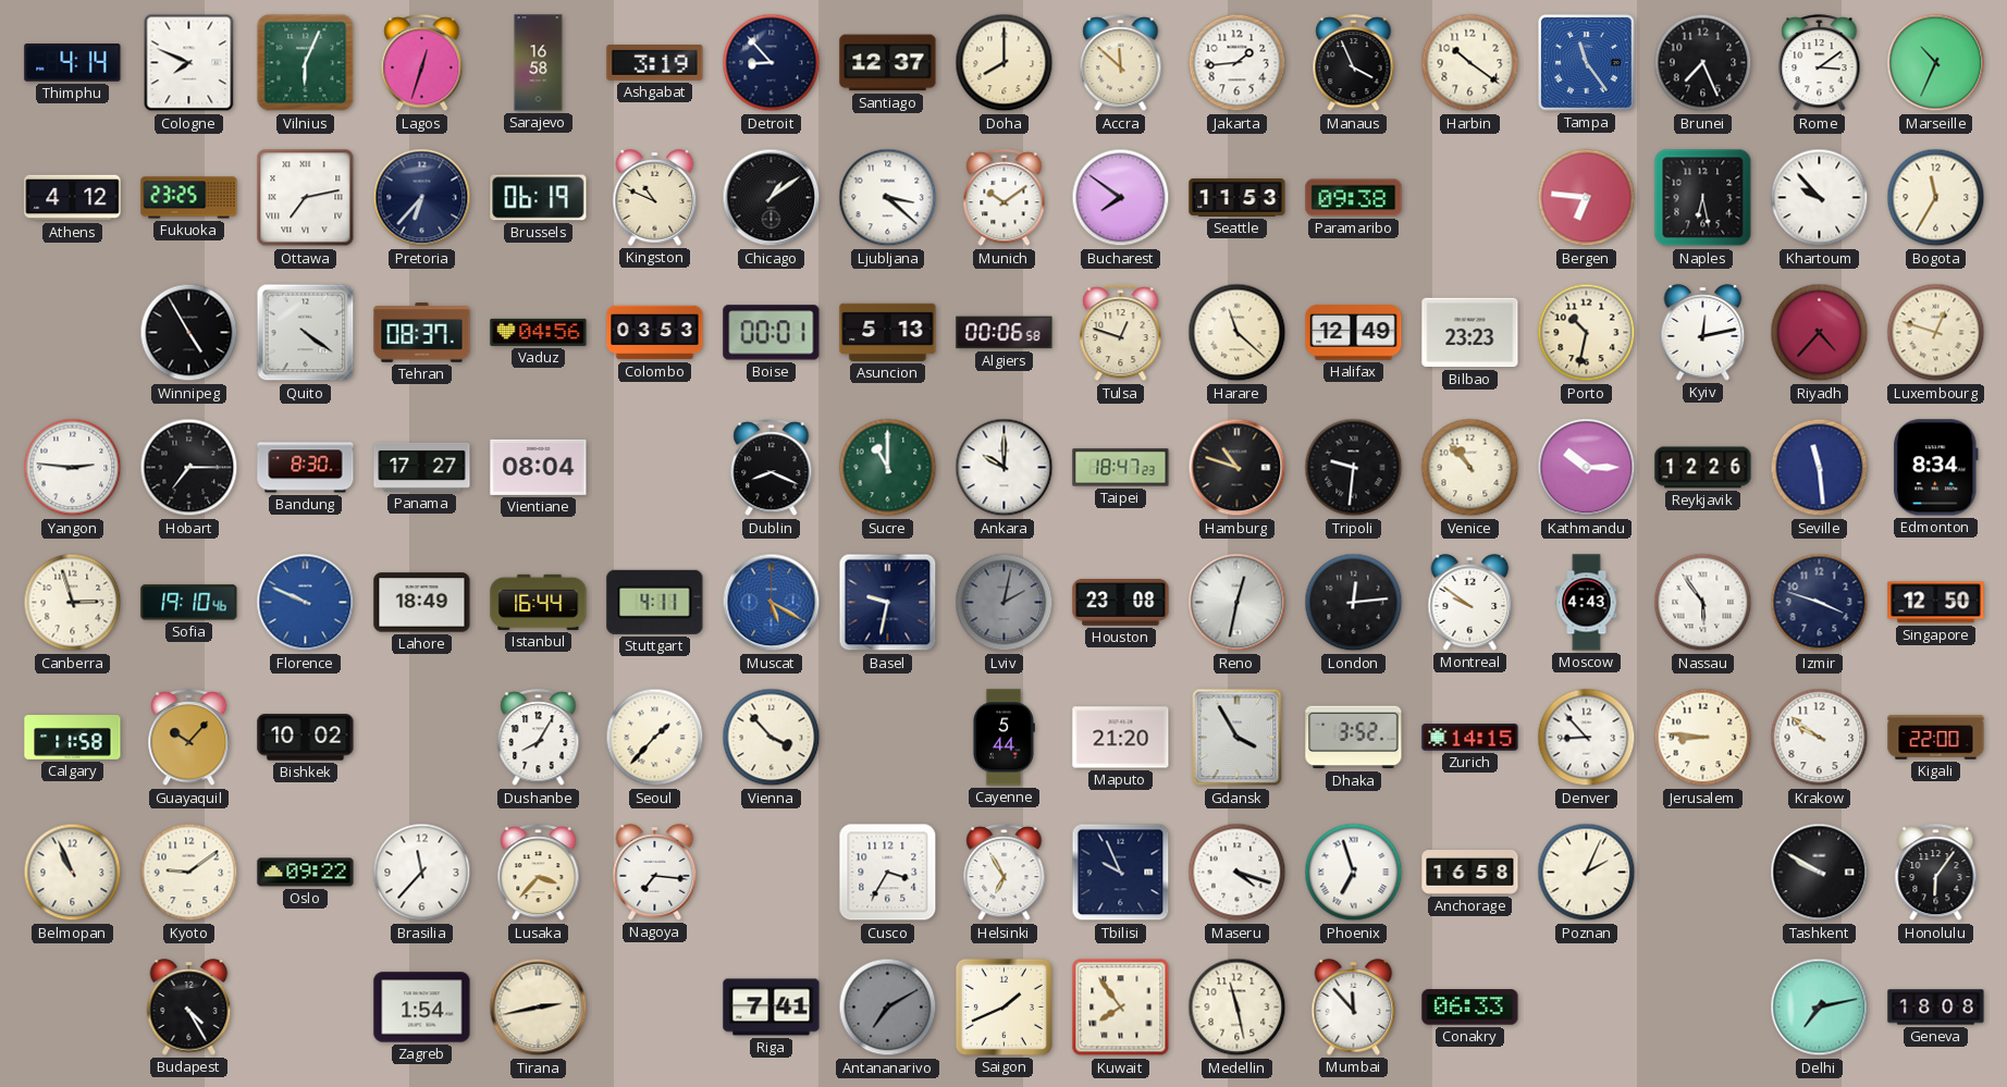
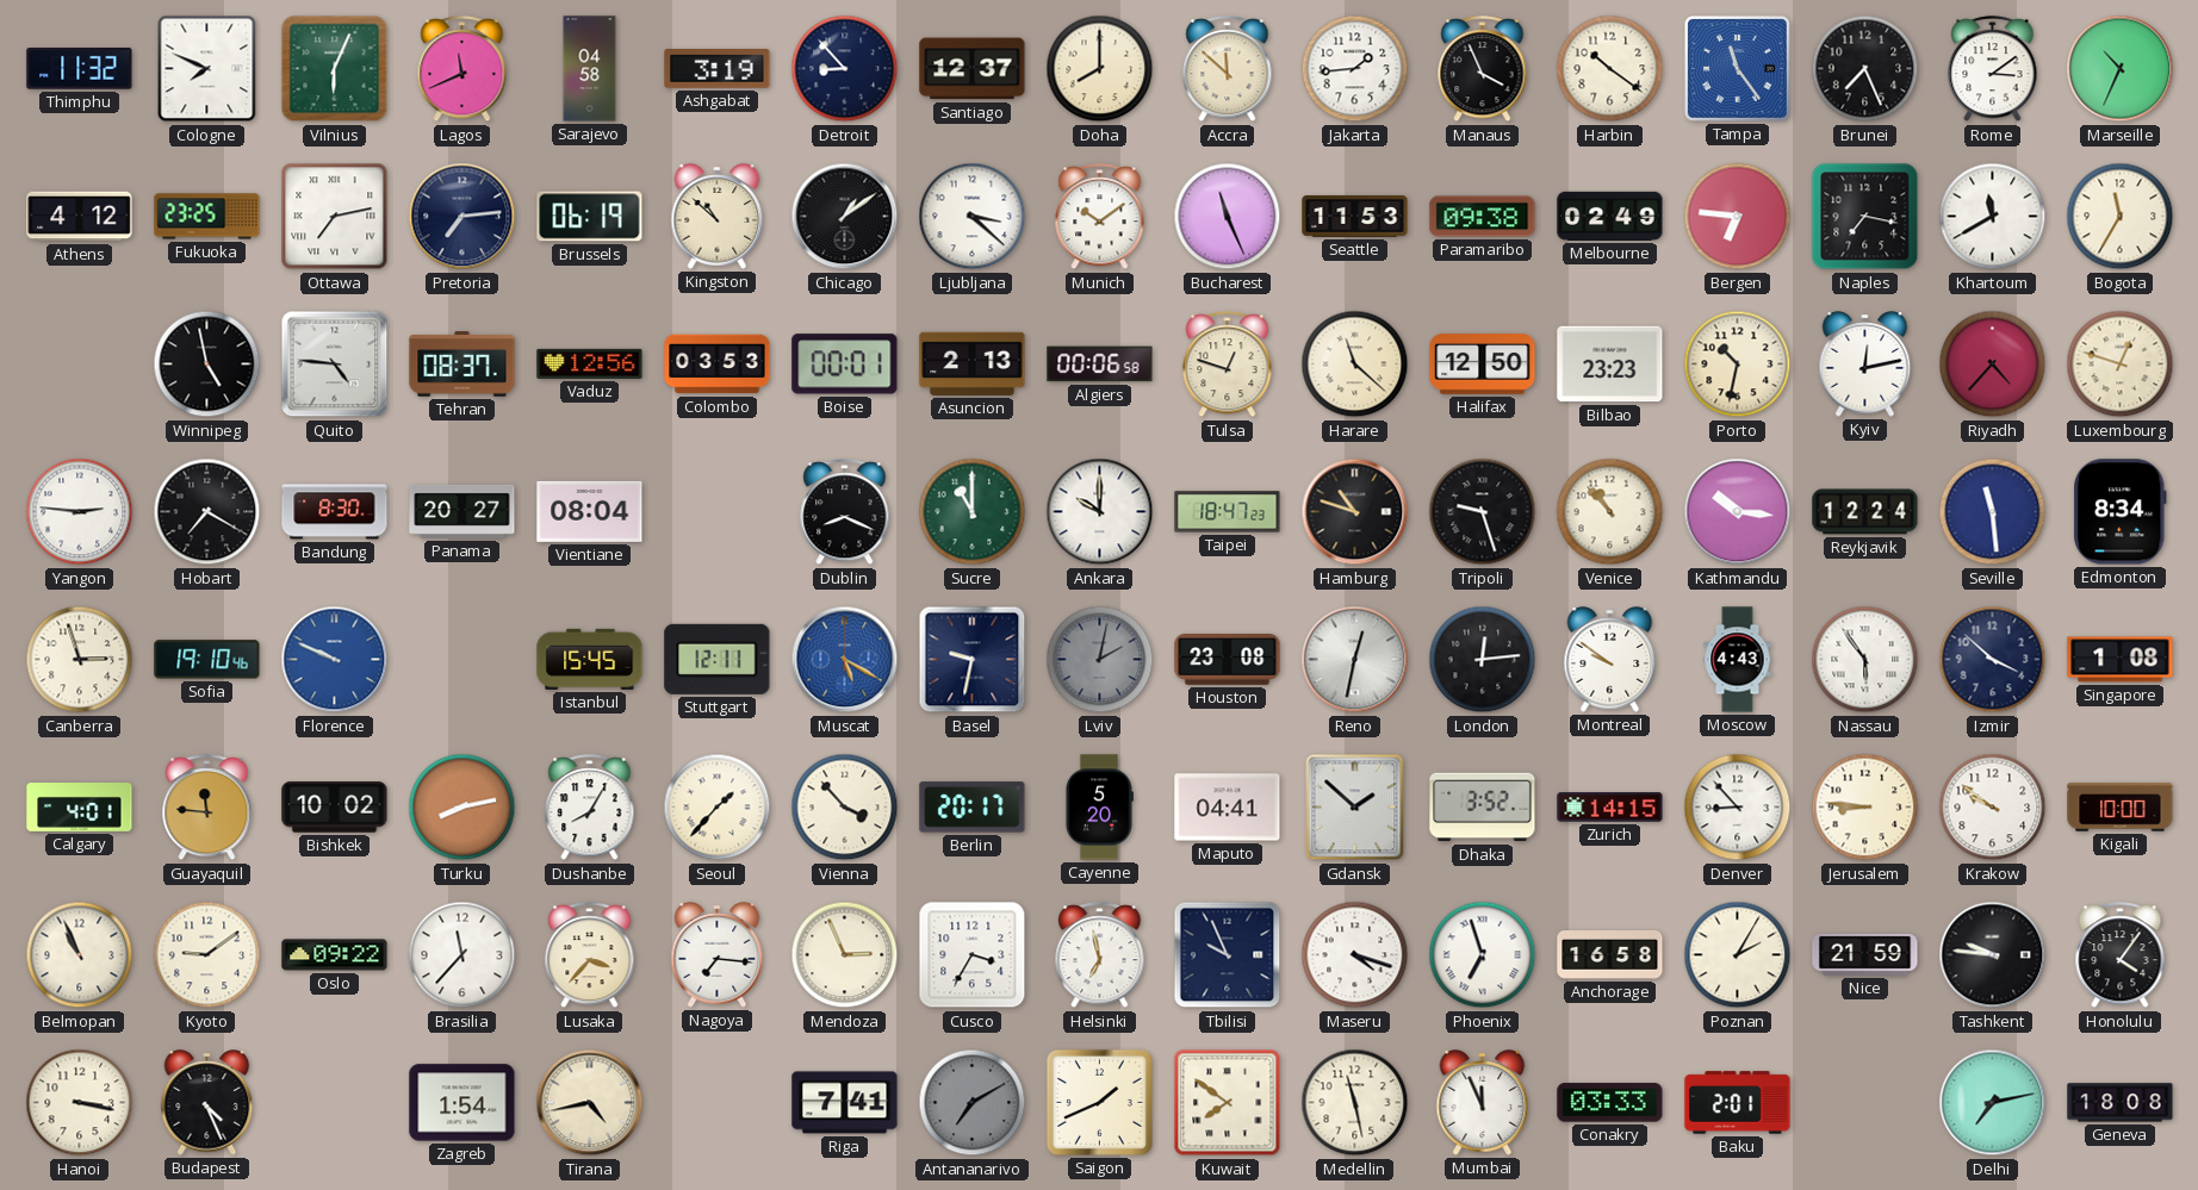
Thimphu: 4:14 -> 11:32 (80, 69)
Lagos: 12:33 -> 11:41 (462, 69)
Sarajevo: 16:58 -> 04:58 (590, 69)
Pretoria: 6:37 -> 7:14 (462, 217)
Kingston: 10:49 -> 10:52 (718, 217)
Bucharest: 7:51 -> 11:26 (1228, 217)
Melbourne: none -> 02:49 (1610, 216)
Naples: 6:28 -> 7:17 (1865, 217)
Khartoum: 9:53 -> 11:40 (1993, 217)
Winnipeg: 4:55 -> 4:58 (207, 365)
Quito: 4:21 -> 4:46 (335, 365)
Vaduz: 04:56 -> 12:56 (590, 363)
Asuncion: 5:13 -> 2:13 (973, 363)
Halifax: 12:49 -> 12:50 (1483, 365)
Hobart: 7:15 -> 7:20 (207, 512)
Panama: 17:27 -> 20:27 (462, 511)
Tripoli: 9:31 -> 9:27 (1483, 512)
Kathmandu: 10:15 -> 10:16 (1738, 512)
Reykjavik: 12:26 -> 12:24 (1865, 512)
Lahore: 18:49 -> none (422, 603)
Istanbul: 16:44 -> 15:45 (590, 659)
Stuttgart: 4:11 -> 12:11 (718, 659)
Izmir: 3:48 -> 3:52 (1993, 660)
Singapore: 12:50 -> 1:08 (2121, 660)
Calgary: 11:58 -> 4:01 (80, 808)
Guayaquil: 10:07 -> 11:46 (207, 808)
Turku: none -> 8:13 (462, 808)
Berlin: none -> 20:17 (973, 808)
Cayenne: 5:44 -> 5:20 (1099, 808)
Maputo: 21:20 -> 04:41 (1228, 808)
Gdansk: 3:55 -> 1:52 (1355, 808)
Kigali: 22:00 -> 10:00 (2121, 808)
Mendoza: none -> 2:56 (845, 955)
Helsinki: 6:55 -> 6:58 (1100, 955)
Poznan: 2:04 -> 2:05 (1738, 955)
Nice: none -> 21:59 (1865, 954)
Tashkent: 9:50 -> 9:46 (1993, 955)
Honolulu: 6:06 -> 4:06 (2121, 955)
Hanoi: none -> 3:17 (80, 1103)
Budapest: 4:25 -> 4:26 (207, 1103)
Tirana: 2:43 -> 4:43 (590, 1103)
Kuwait: 7:54 -> 7:51 (1228, 1103)
Mumbai: 11:53 -> 11:56 (1483, 1103)
Conakry: 06:33 -> 03:33 (1610, 1103)
Baku: none -> 2:01 (1738, 1103)
